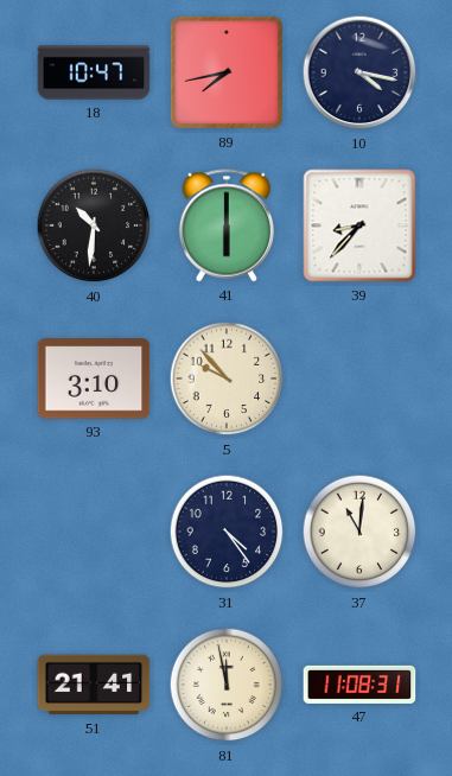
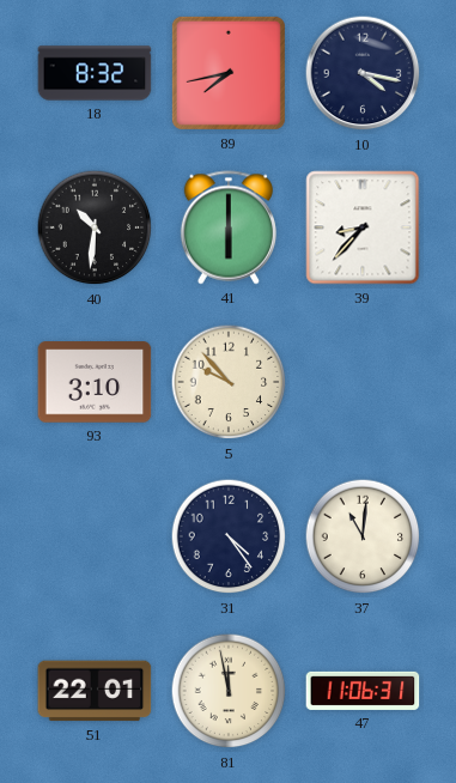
18: 10:47 -> 8:32 (95, 73)
51: 21:41 -> 22:01 (95, 691)
47: 11:08 -> 11:06 (363, 691)
